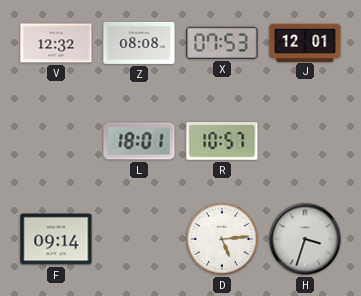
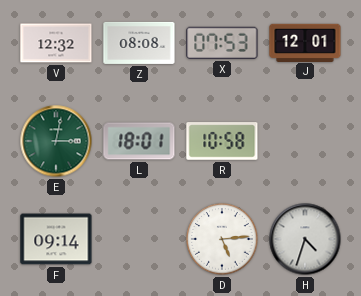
E: none -> 3:02 (56, 141)
R: 10:57 -> 10:58 (222, 141)
H: 3:33 -> 4:33 (305, 239)
